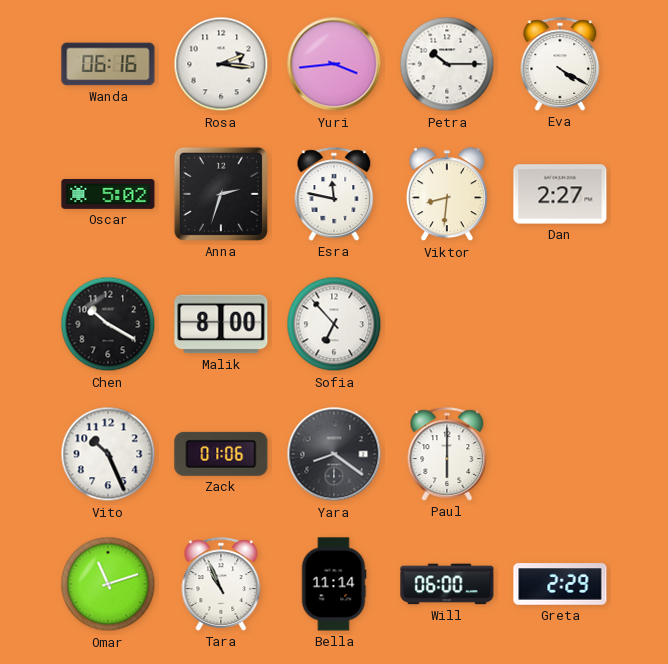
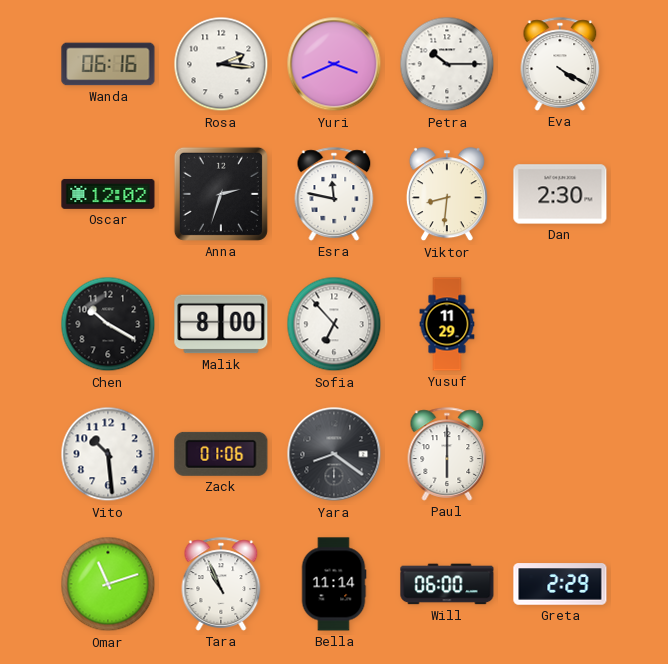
Yuri: 3:44 -> 3:41 (334, 64)
Oscar: 5:02 -> 12:02 (108, 194)
Dan: 2:27 -> 2:30 (560, 194)
Yusuf: none -> 11:29 (447, 324)
Vito: 10:26 -> 10:29 (108, 454)
